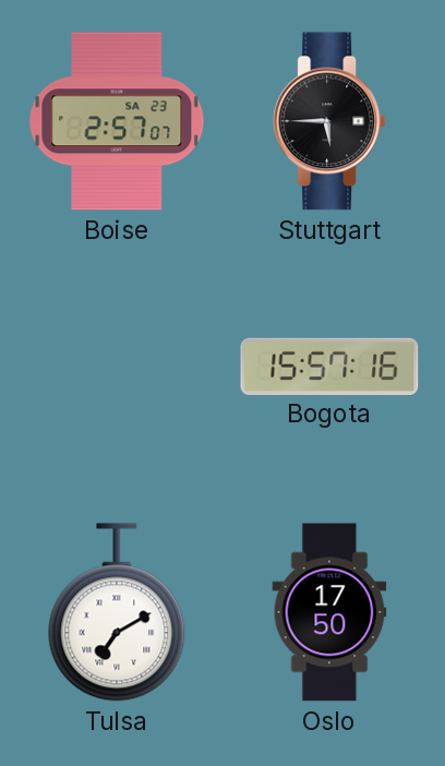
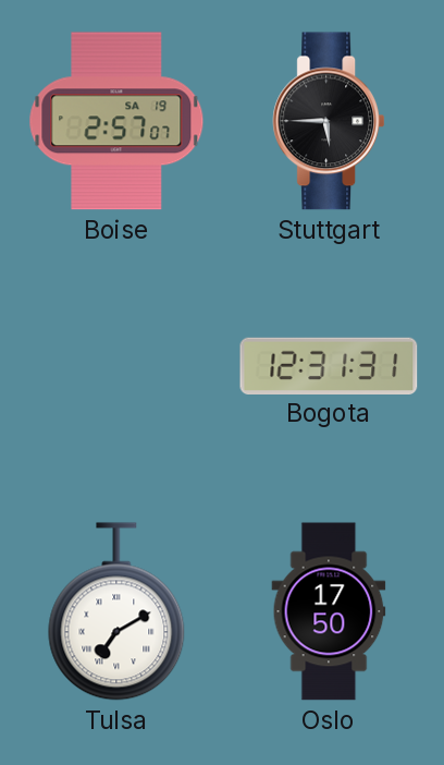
Boise date: SA 23 -> SA 19 (116, 121)
Bogota: 15:57 -> 12:31 (329, 365)
